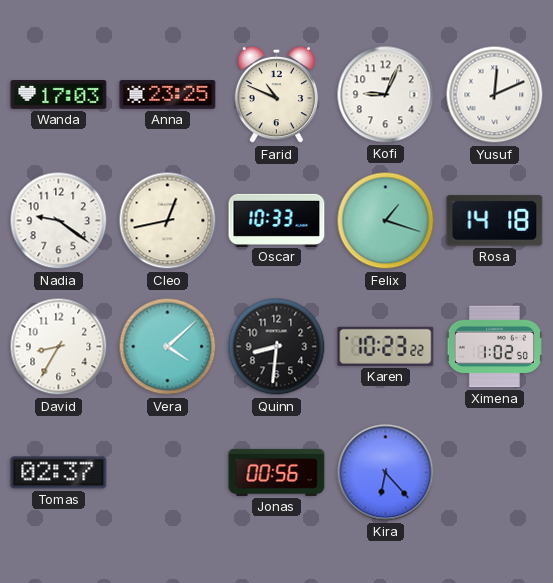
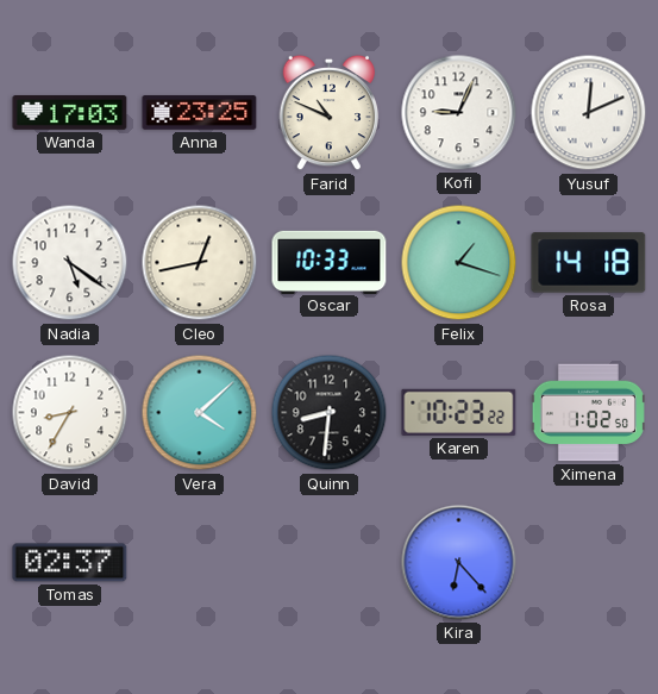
Nadia: 9:21 -> 5:21 (70, 263)
Jonas: 00:56 -> none (277, 472)
